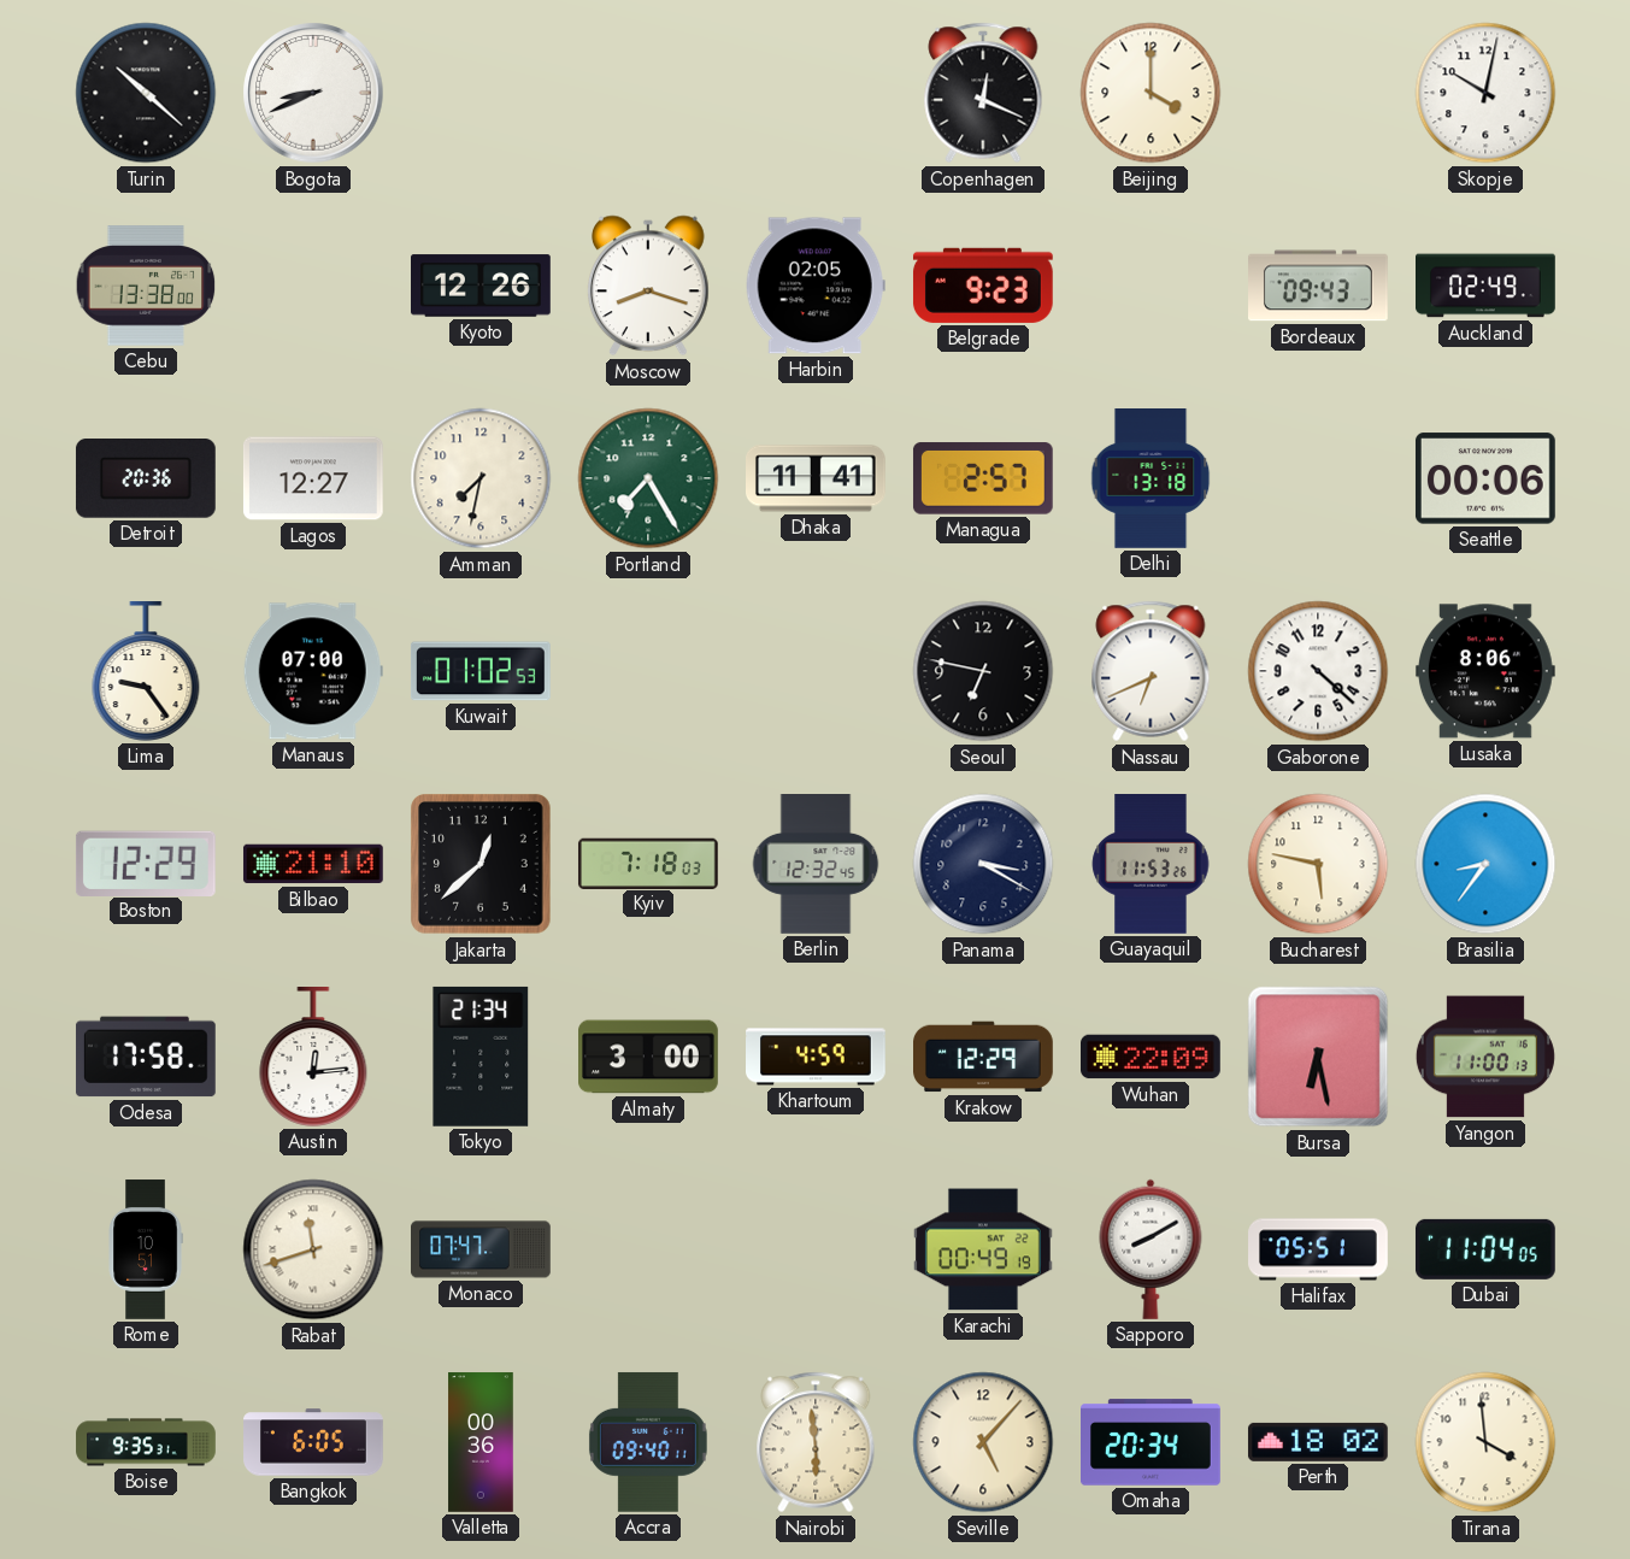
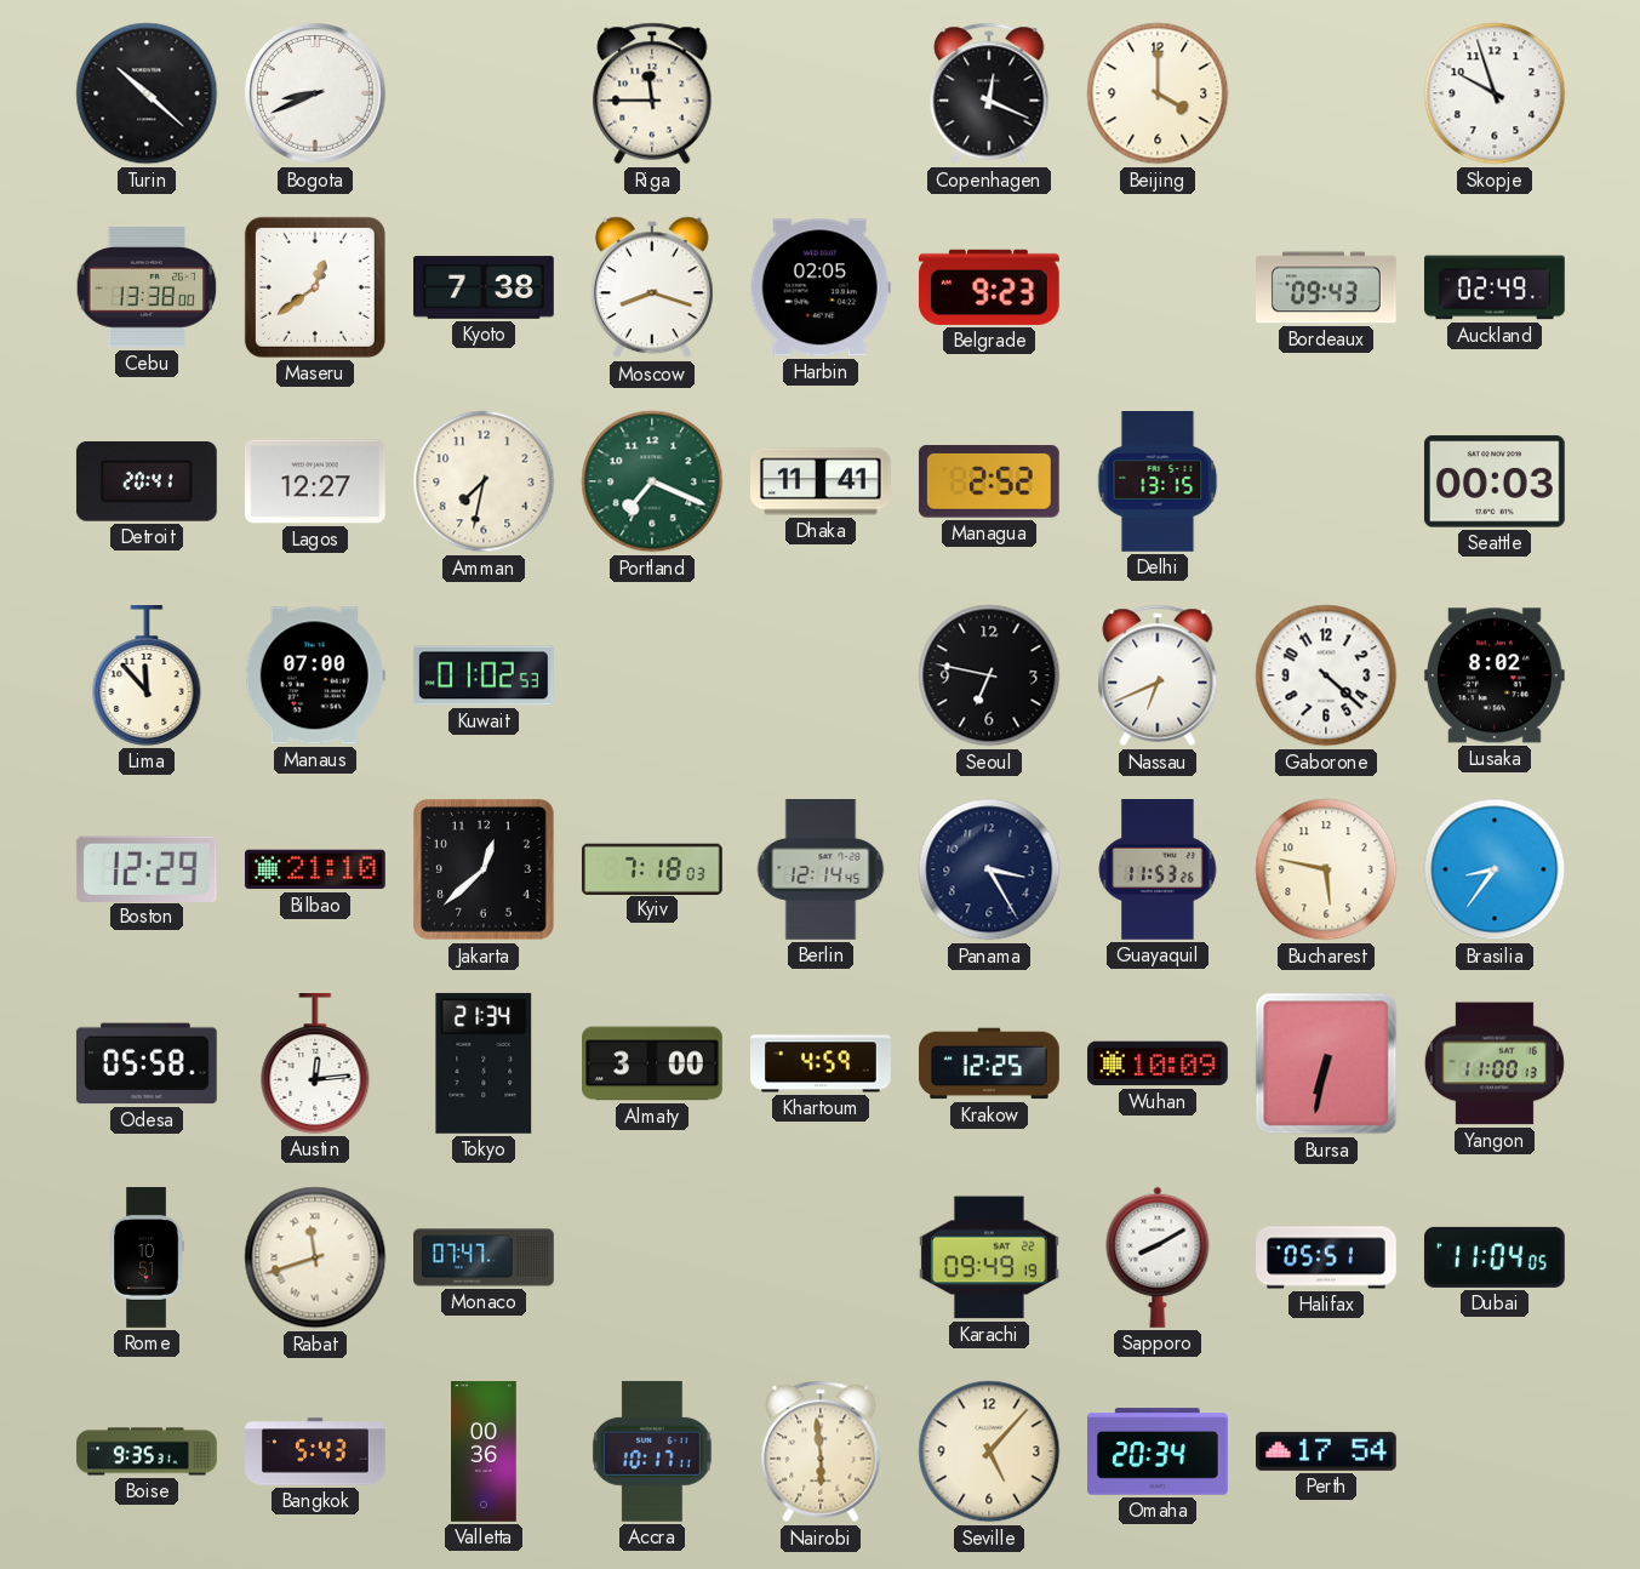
Riga: none -> 11:45 (652, 93)
Skopje: 10:02 -> 9:57 (1495, 93)
Maseru: none -> 12:39 (315, 287)
Kyoto: 12:26 -> 7:38 (485, 287)
Detroit: 20:36 -> 20:41 (147, 483)
Portland: 7:25 -> 7:19 (652, 481)
Managua: 2:57 -> 2:52 (989, 481)
Delhi: 13:18 -> 13:15 (1158, 483)
Seattle: 00:06 -> 00:03 (1495, 481)
Lima: 9:24 -> 11:53 (147, 677)
Lusaka: 8:06 -> 8:02 (1495, 675)
Berlin: 12:32 -> 12:14 (821, 869)
Panama: 3:20 -> 3:25 (989, 869)
Odesa: 17:58 -> 05:58 (147, 1063)
Krakow: 12:29 -> 12:25 (990, 1063)
Wuhan: 22:09 -> 10:09 (1159, 1063)
Bursa: 6:28 -> 6:32 (1326, 1063)
Karachi: 00:49 -> 09:49 (989, 1257)
Bangkok: 6:05 -> 5:43 (315, 1451)
Accra: 09:40 -> 10:17 (652, 1451)
Perth: 18:02 -> 17:54 (1326, 1451)
Tirana: 3:59 -> none (1485, 1442)
